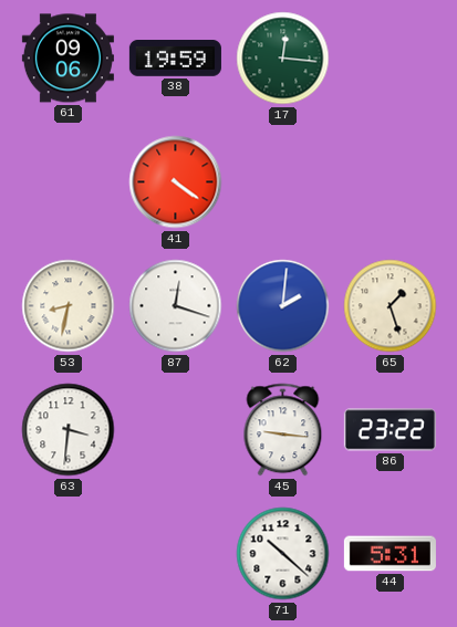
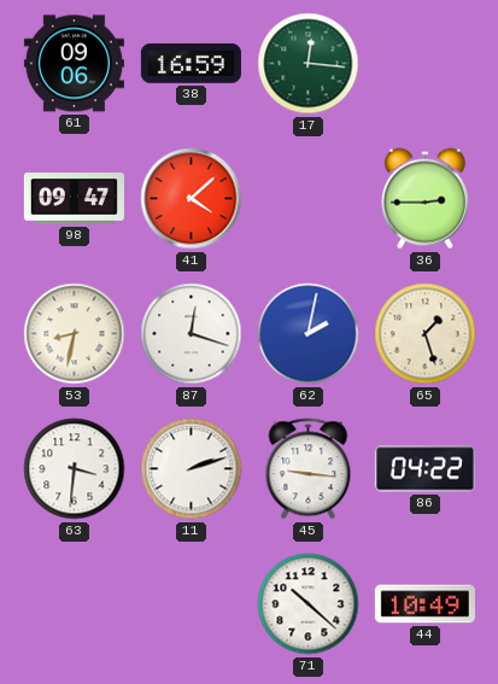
38: 19:59 -> 16:59 (191, 64)
98: none -> 09:47 (74, 199)
41: 4:21 -> 4:08 (192, 199)
36: none -> 2:45 (424, 199)
62: 2:01 -> 2:02 (309, 334)
11: none -> 2:12 (192, 469)
86: 23:22 -> 04:22 (424, 469)
44: 5:31 -> 10:49 (424, 604)
